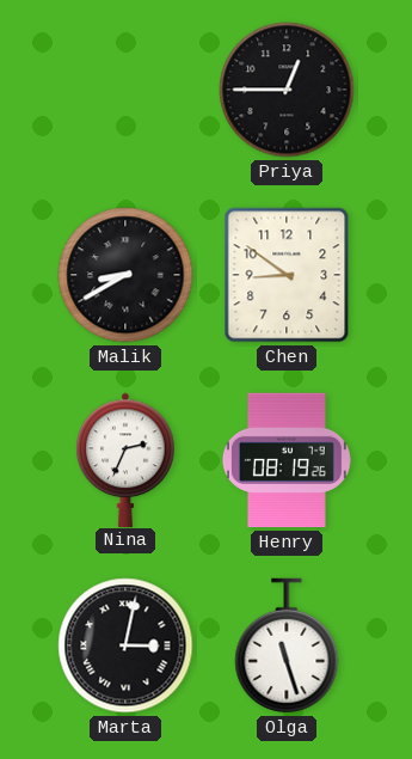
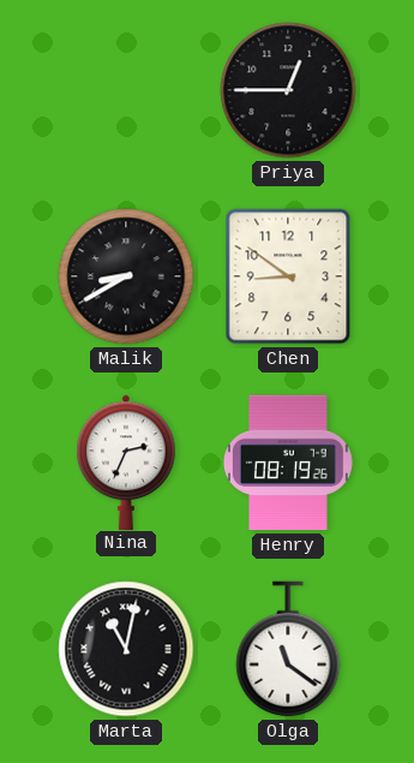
Marta: 3:02 -> 11:02 (126, 649)
Olga: 11:27 -> 11:21 (288, 649)
